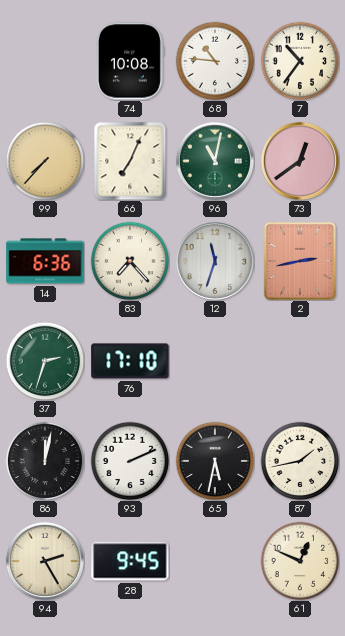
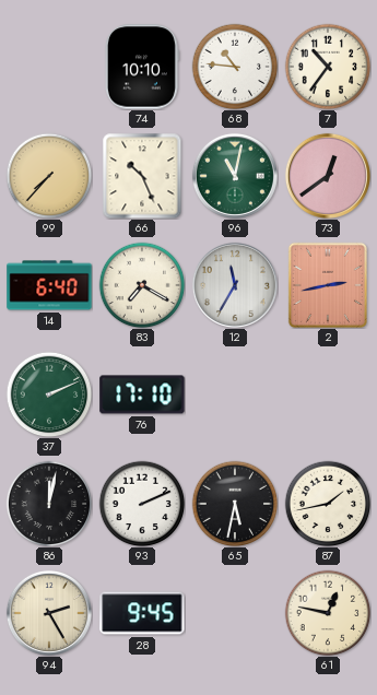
74: 10:08 -> 10:10 (142, 67)
66: 7:04 -> 10:26 (142, 176)
14: 6:36 -> 6:40 (49, 285)
83: 7:23 -> 7:20 (142, 285)
12: 11:33 -> 11:35 (235, 285)
37: 2:33 -> 2:11 (49, 394)
61: 12:49 -> 12:47 (328, 613)
